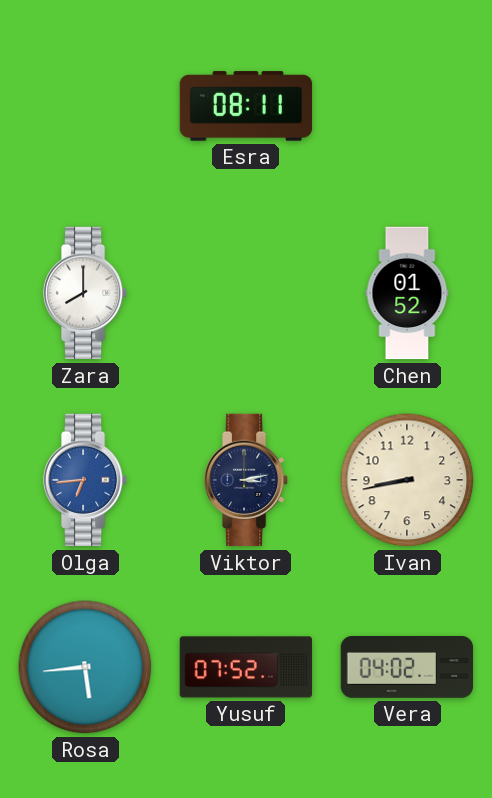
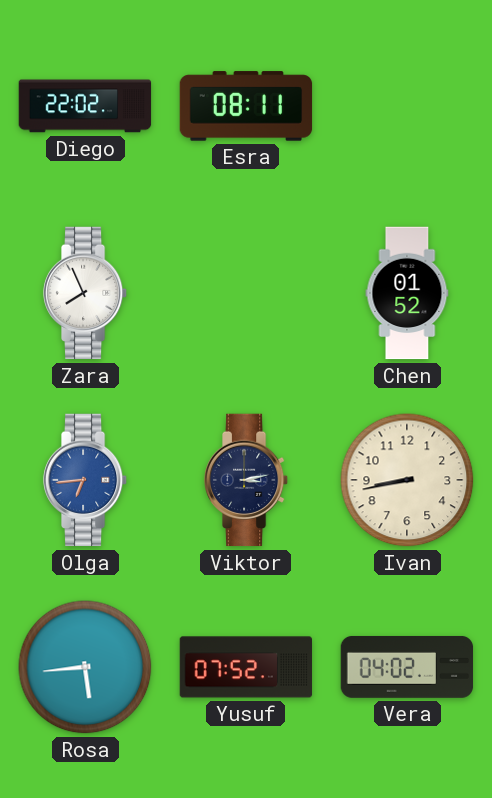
Diego: none -> 22:02 (85, 106)
Zara: 8:00 -> 7:56 (85, 293)
